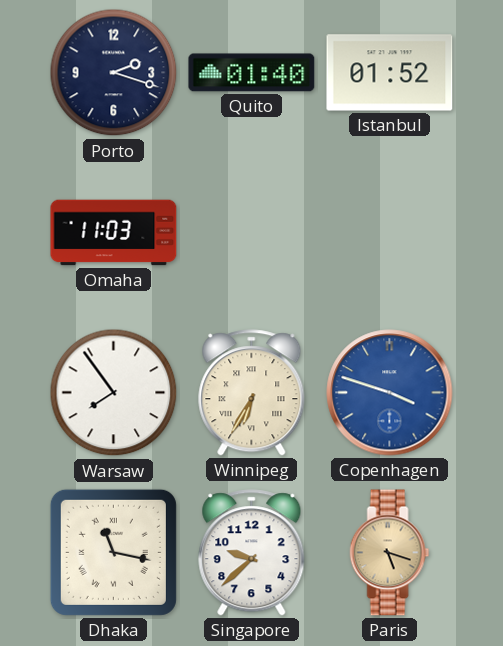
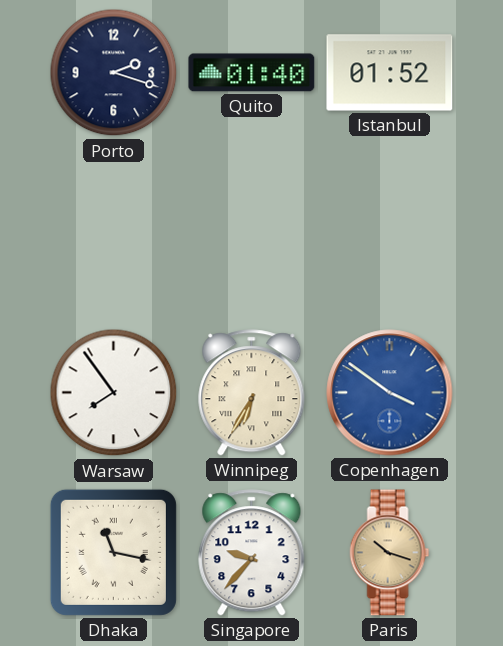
Omaha: 11:03 -> none (114, 233)
Copenhagen: 3:48 -> 3:51 (390, 393)
Singapore: 9:38 -> 9:37 (252, 553)
Paris: 5:18 -> 10:18 (390, 553)
